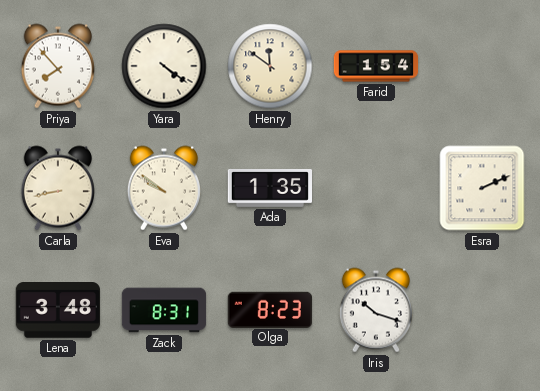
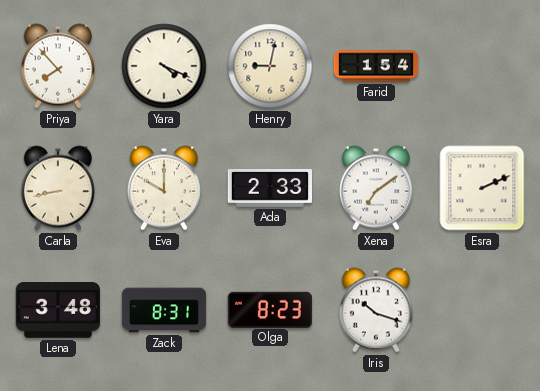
Yara: 4:21 -> 4:19 (164, 66)
Henry: 11:51 -> 9:02 (270, 66)
Eva: 9:51 -> 10:00 (164, 188)
Ada: 1:35 -> 2:33 (269, 189)
Xena: none -> 7:09 (376, 188)
